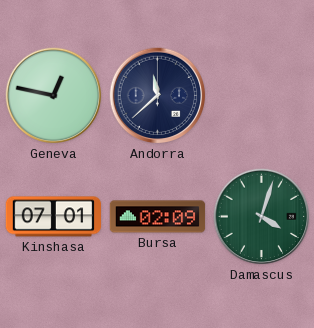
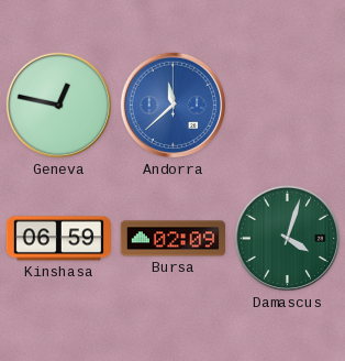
Andorra dial: navy -> blue (174, 106)
Kinshasa: 07:01 -> 06:59 (59, 239)
